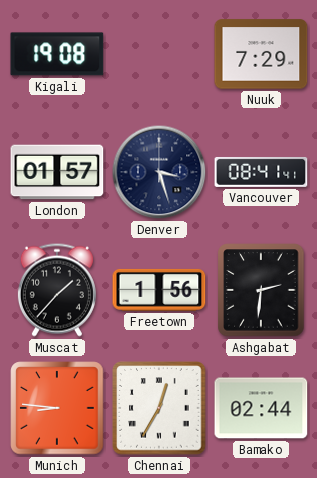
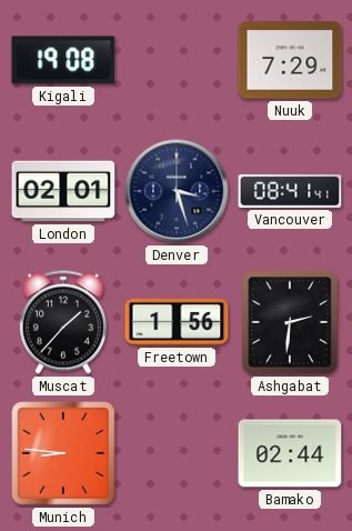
London: 01:57 -> 02:01 (63, 191)
Chennai: 12:35 -> none (159, 408)
